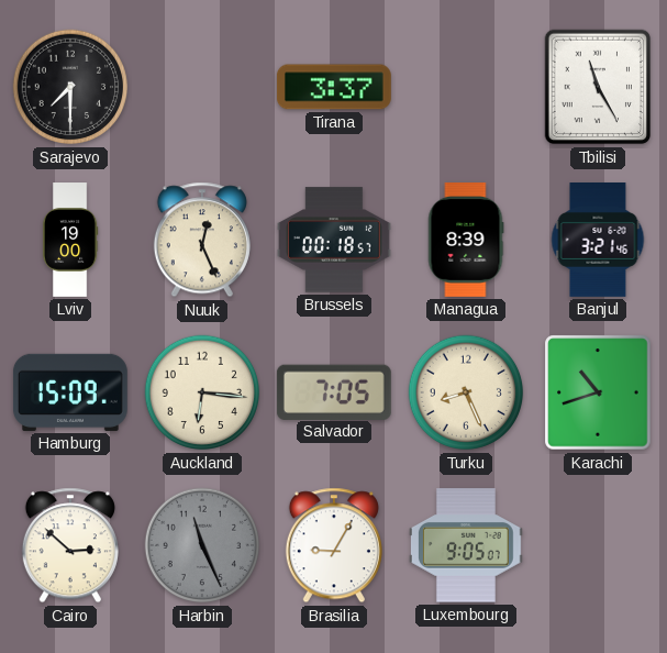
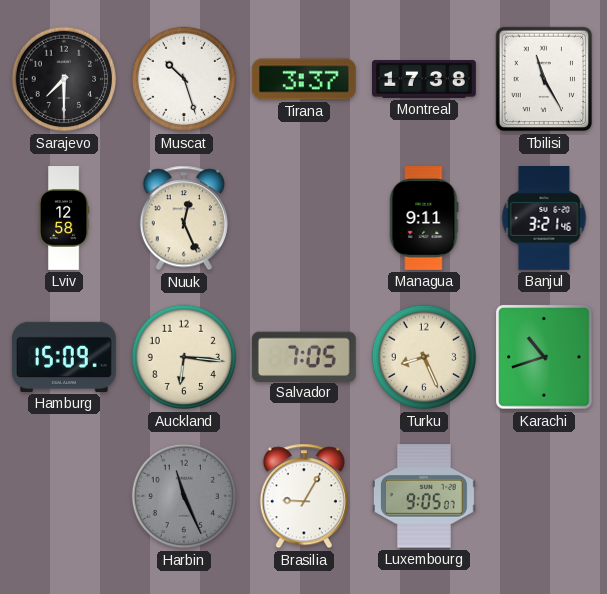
Muscat: none -> 10:27 (184, 79)
Montreal: none -> 17:38 (425, 79)
Lviv: 19:00 -> 12:58 (64, 218)
Brussels: 00:18 -> none (335, 240)
Managua: 8:39 -> 9:11 (424, 219)
Cairo: 2:52 -> none (70, 545)
